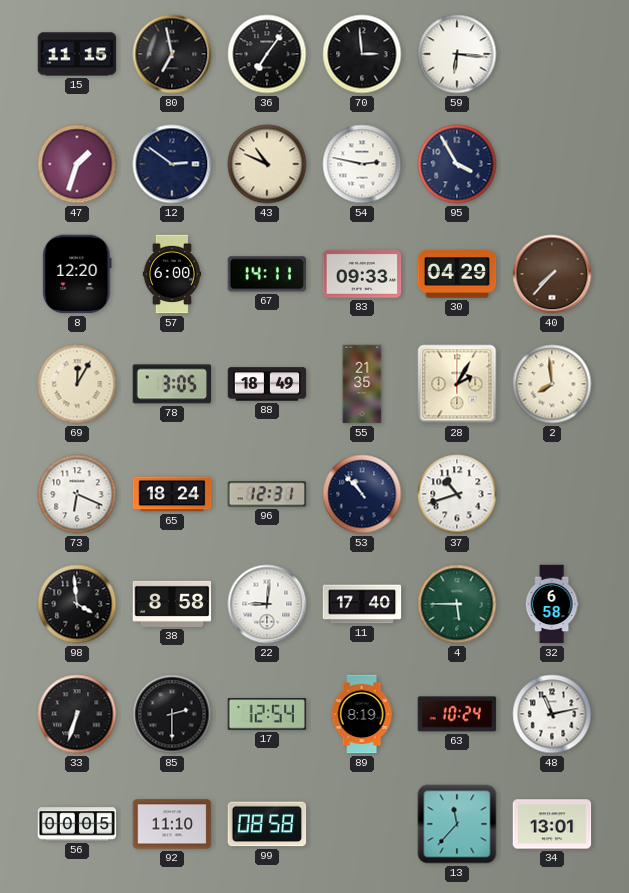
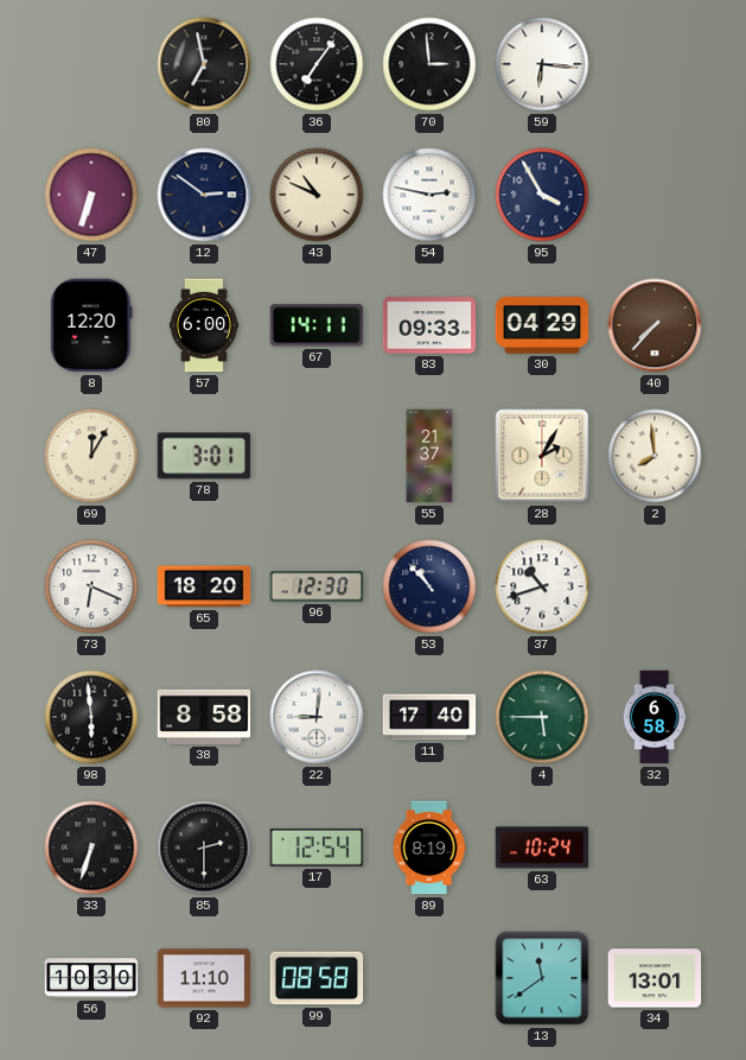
15: 11:15 -> none (77, 54)
47: 1:33 -> 6:33 (91, 195)
78: 3:05 -> 3:01 (204, 456)
88: 18:49 -> none (267, 384)
55: 21:35 -> 21:37 (429, 456)
65: 18:24 -> 18:20 (204, 586)
96: 12:31 -> 12:30 (317, 586)
98: 3:59 -> 5:59 (91, 717)
48: 11:13 -> none (552, 714)
56: 00:05 -> 10:30 (91, 978)
13: 11:37 -> 11:39 (542, 978)
